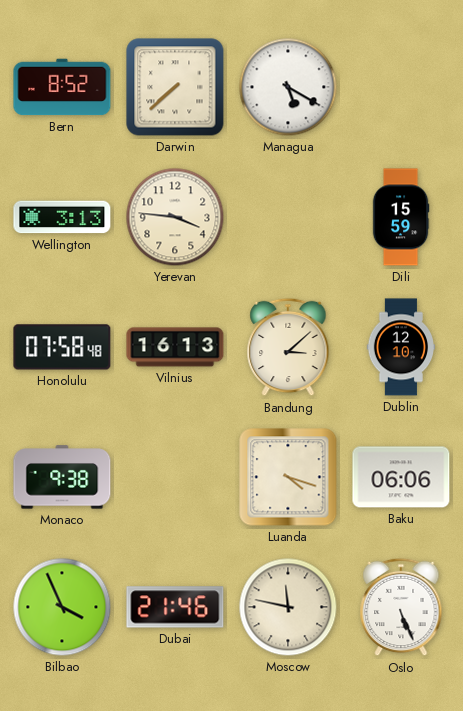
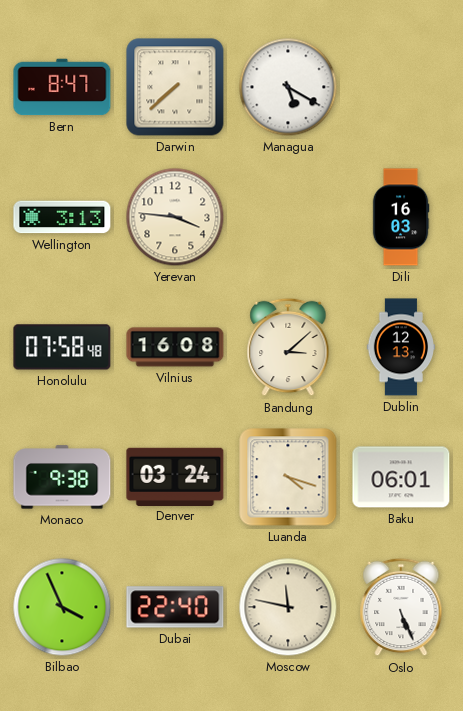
Bern: 8:52 -> 8:47 (62, 87)
Dili: 15:59 -> 16:03 (401, 217)
Vilnius: 16:13 -> 16:08 (175, 347)
Dublin: 12:10 -> 12:13 (401, 347)
Denver: none -> 03:24 (175, 476)
Baku: 06:06 -> 06:01 (401, 477)
Dubai: 21:46 -> 22:40 (175, 607)
